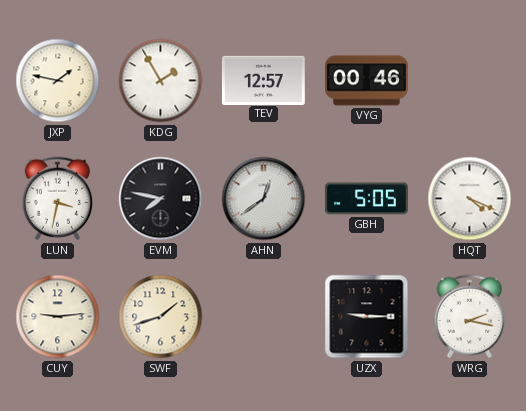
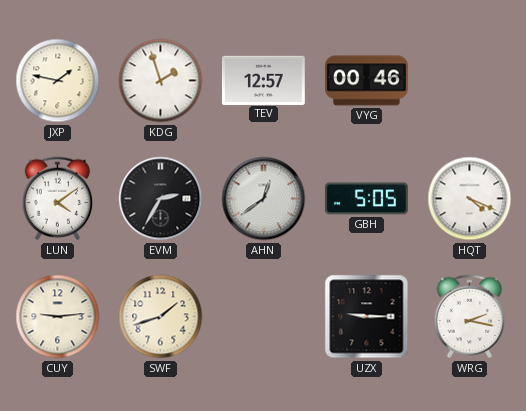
KDG: 1:55 -> 1:57 (161, 81)
LUN: 3:32 -> 4:09 (58, 199)
EVM: 7:47 -> 2:35 (161, 199)
